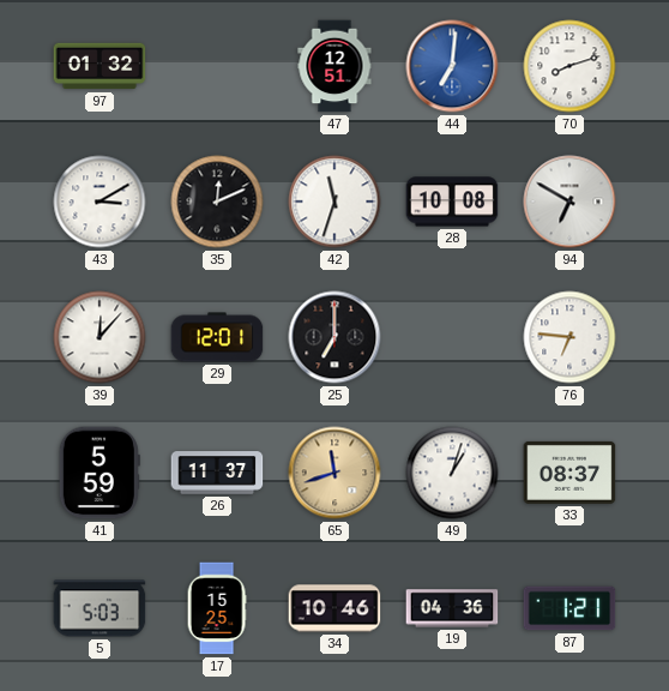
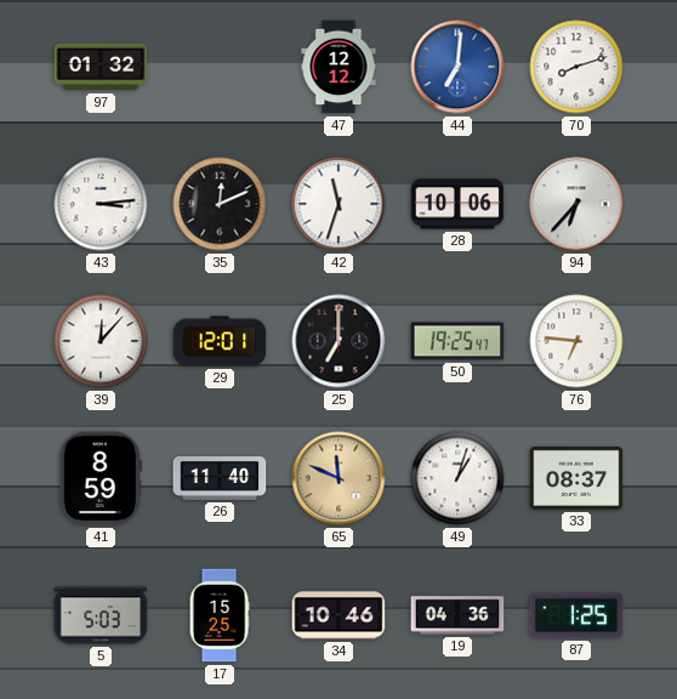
47: 12:51 -> 12:12 (338, 67)
43: 3:10 -> 3:14 (101, 204)
28: 10:08 -> 10:06 (457, 204)
94: 6:50 -> 6:37 (576, 204)
50: none -> 19:25 (457, 341)
41: 5:59 -> 8:59 (101, 478)
26: 11:37 -> 11:40 (220, 478)
65: 11:42 -> 11:49 (338, 478)
87: 1:21 -> 1:25 (576, 615)
